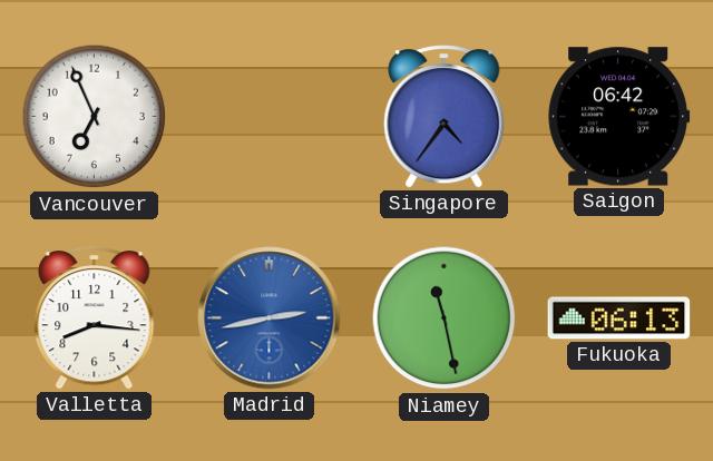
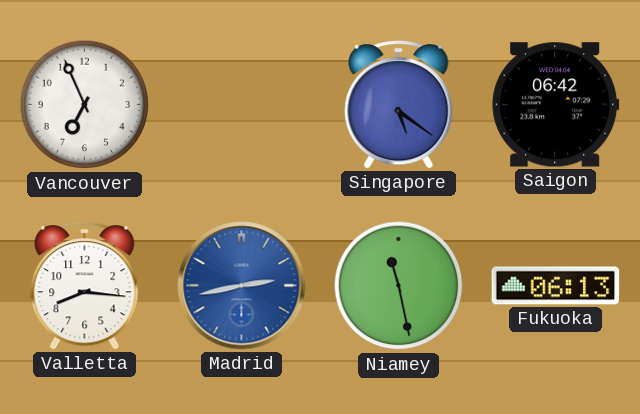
Singapore: 4:36 -> 5:21 (399, 105)
